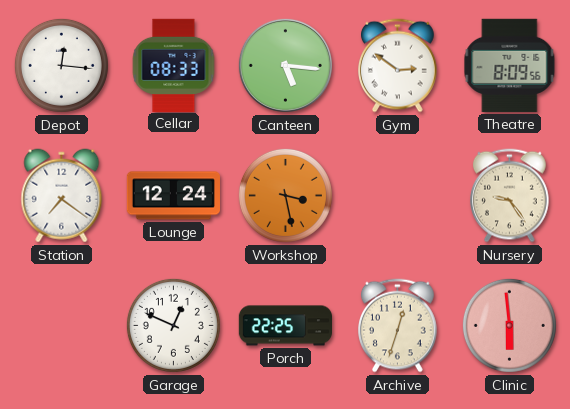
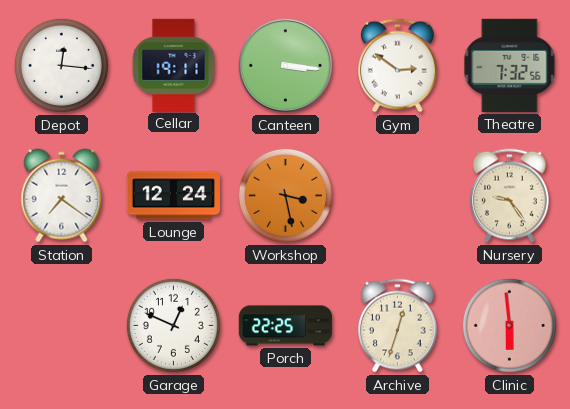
Cellar: 08:33 -> 19:11 (174, 65)
Canteen: 5:16 -> 3:16 (285, 65)
Theatre: 8:09 -> 7:32 (510, 65)
